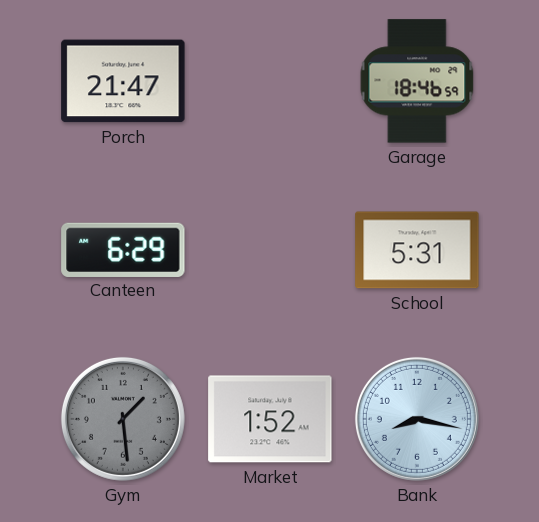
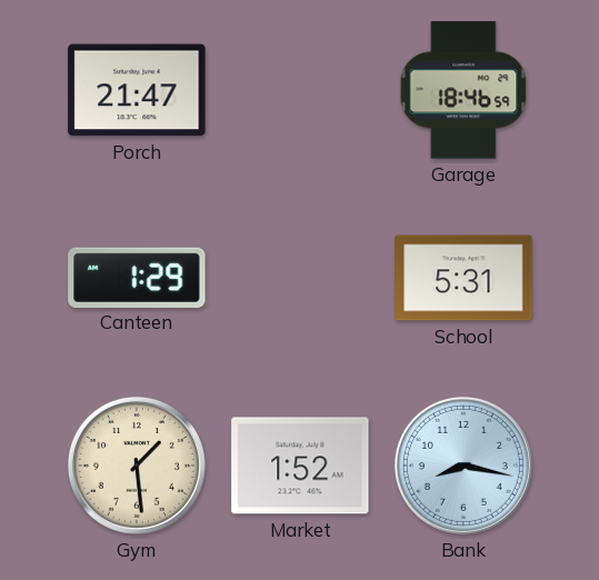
Canteen: 6:29 -> 1:29 (137, 277)
Gym dial: grey -> cream (137, 466)
